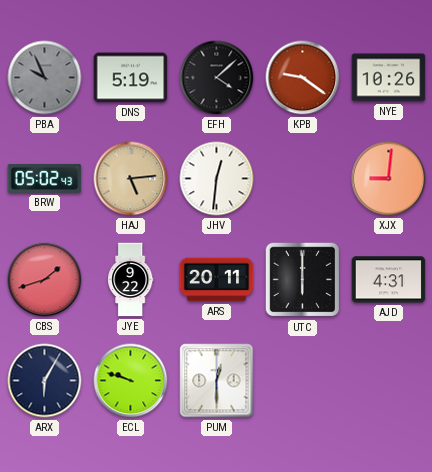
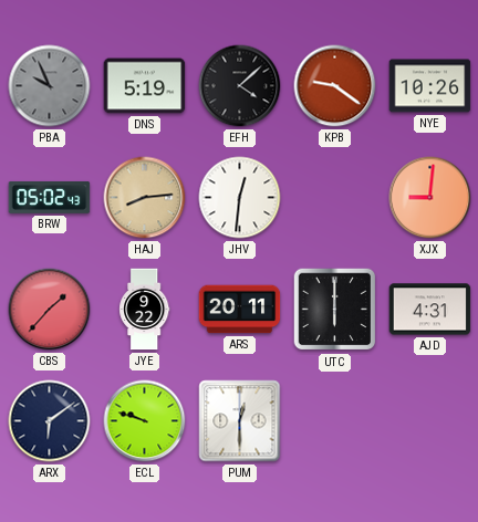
HAJ: 5:14 -> 8:14 (145, 198)
CBS: 1:42 -> 1:37 (50, 310)
ARX: 6:05 -> 6:09 (50, 421)
